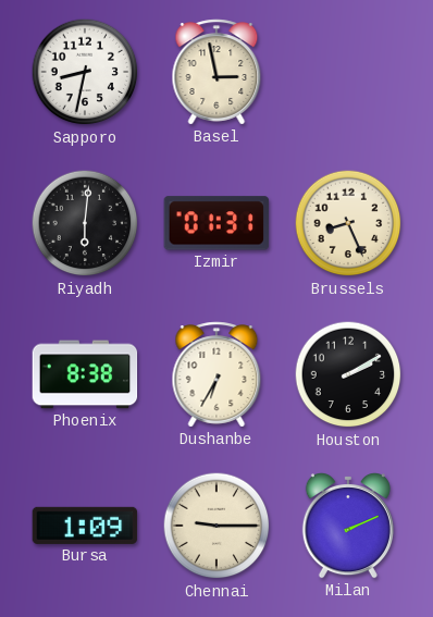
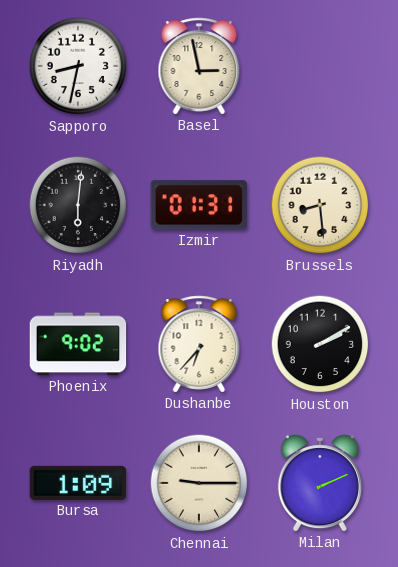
Brussels: 8:26 -> 8:29 (320, 205)
Phoenix: 8:38 -> 9:02 (78, 344)
Dushanbe: 6:35 -> 6:37 (199, 344)
